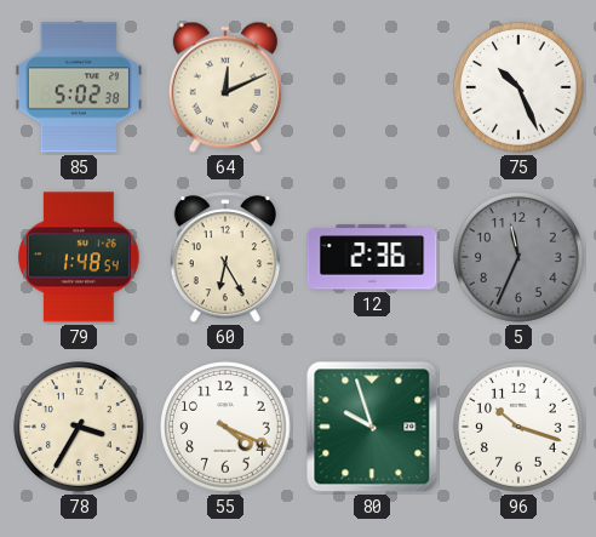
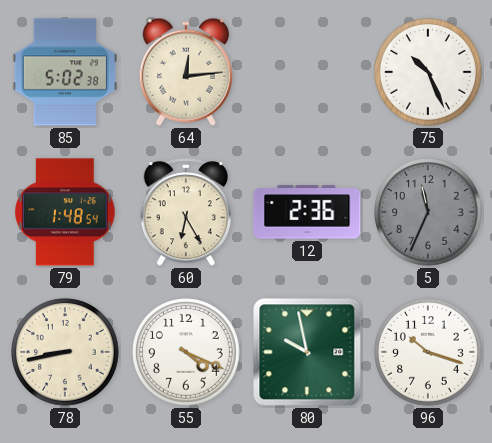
64: 12:11 -> 12:14 (186, 72)
78: 3:35 -> 8:43 (65, 352)
80: 9:57 -> 9:58 (307, 352)
